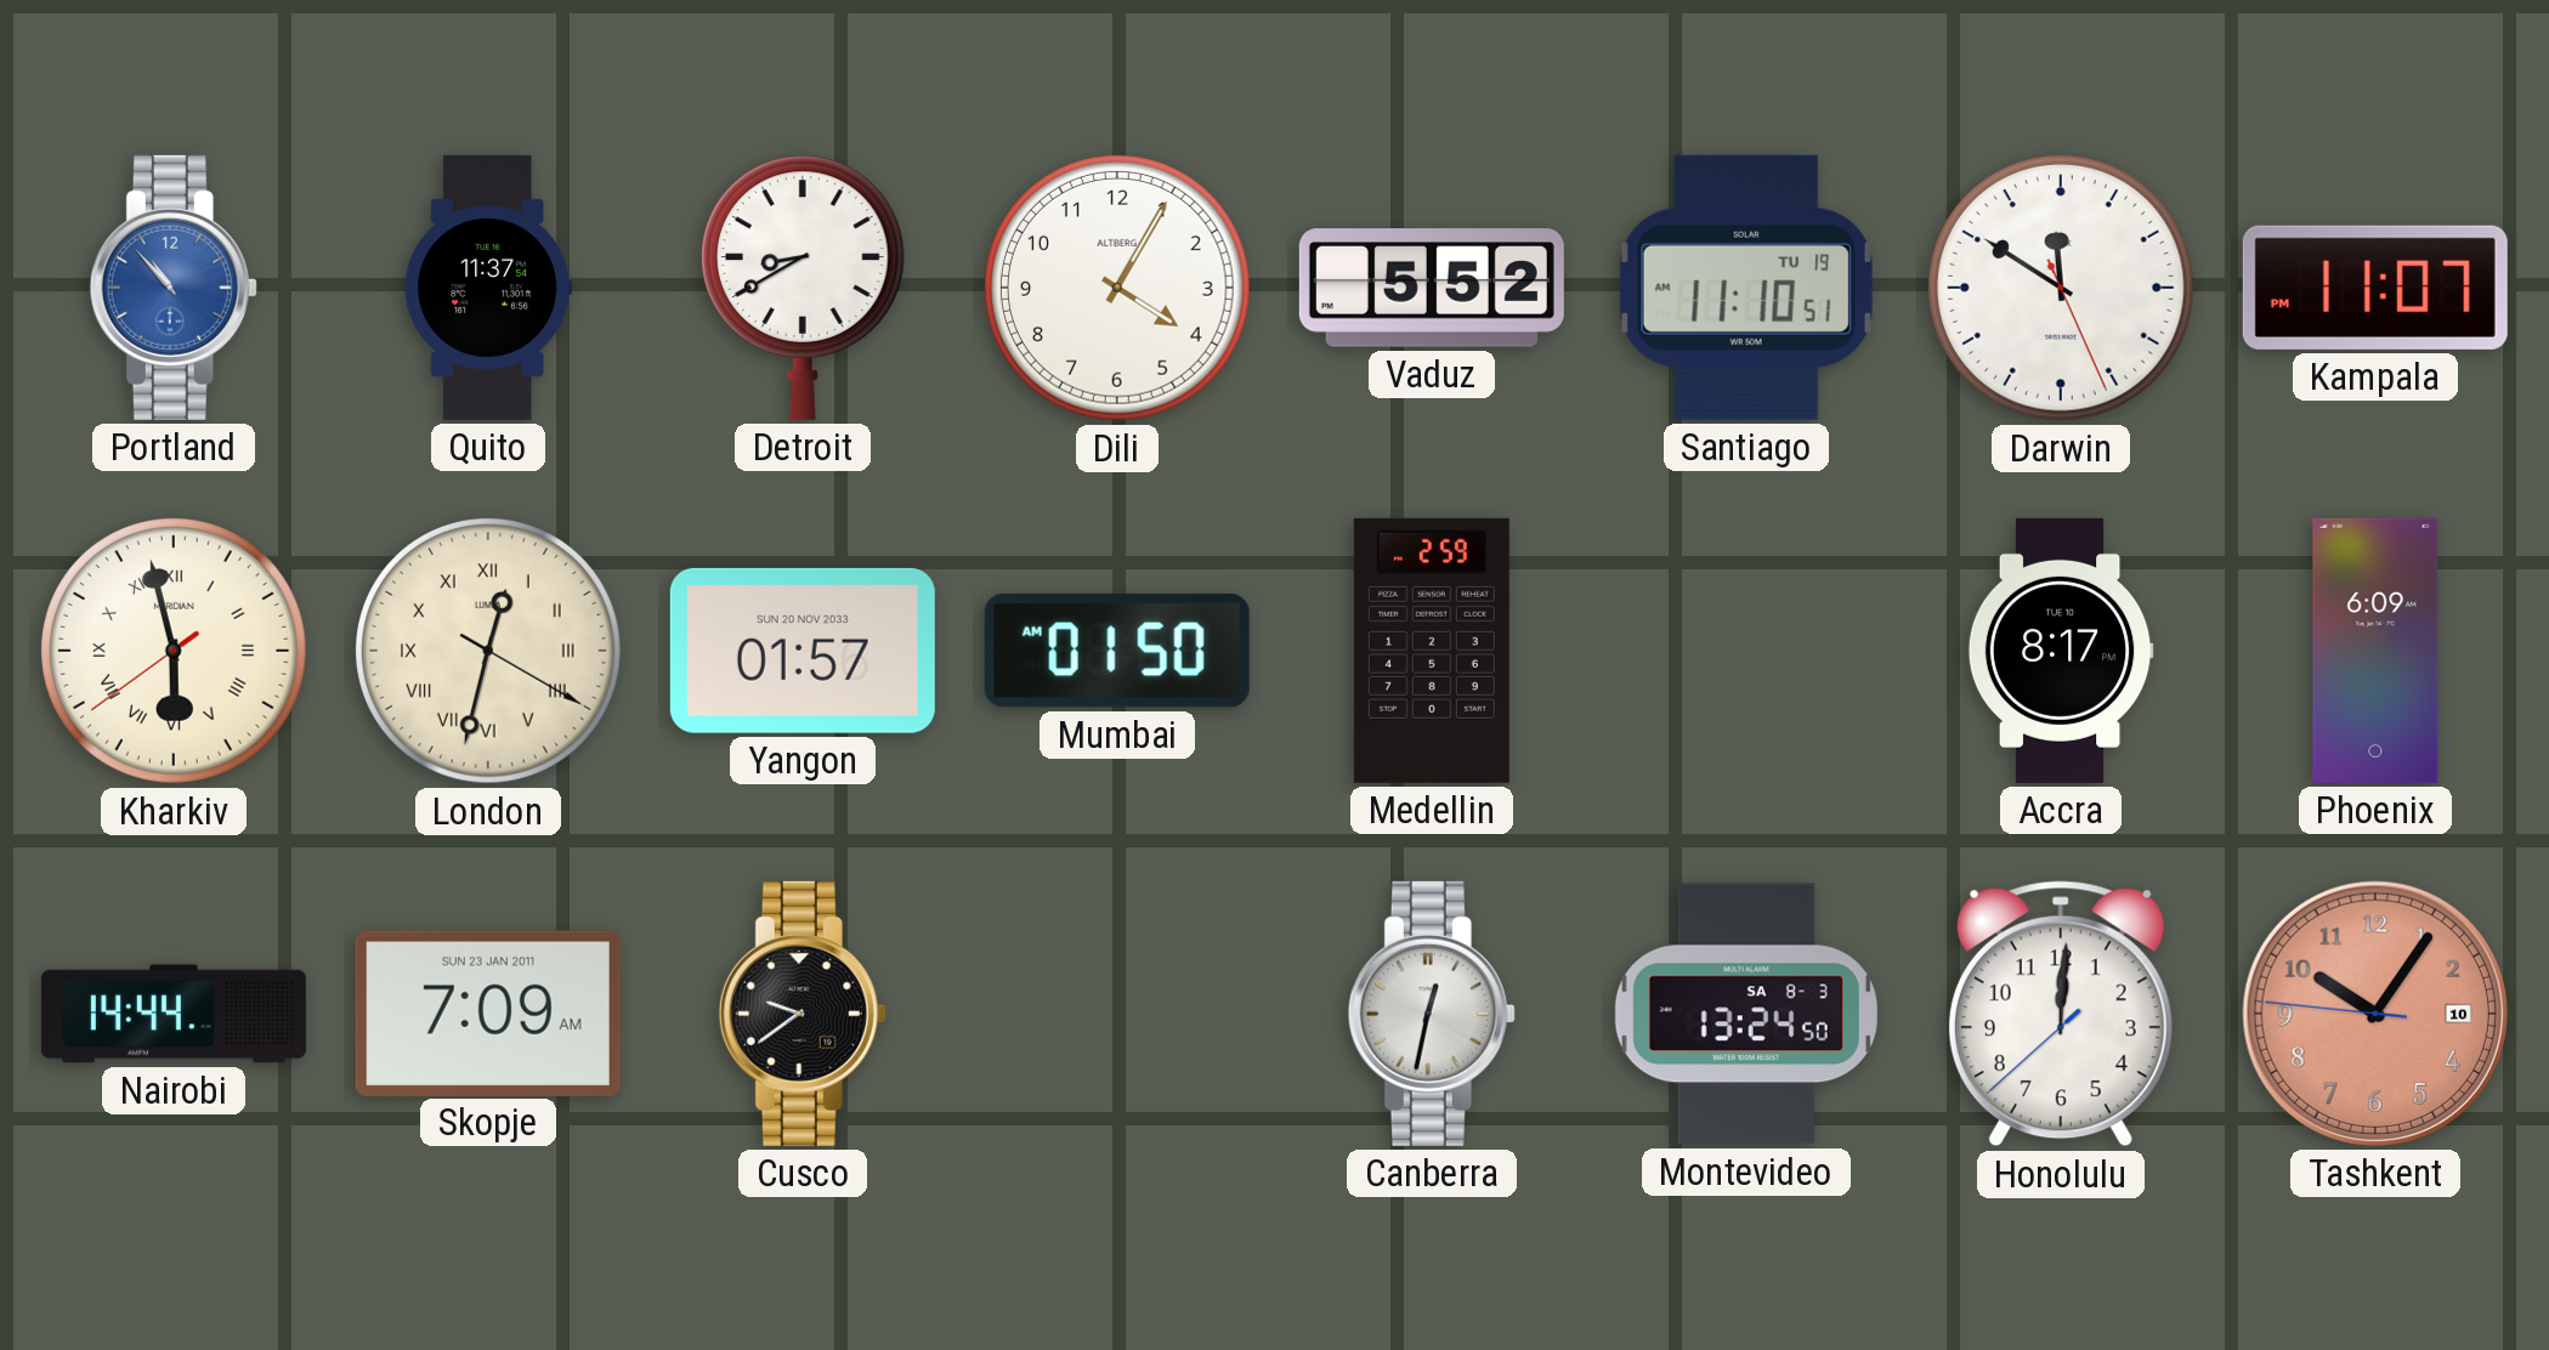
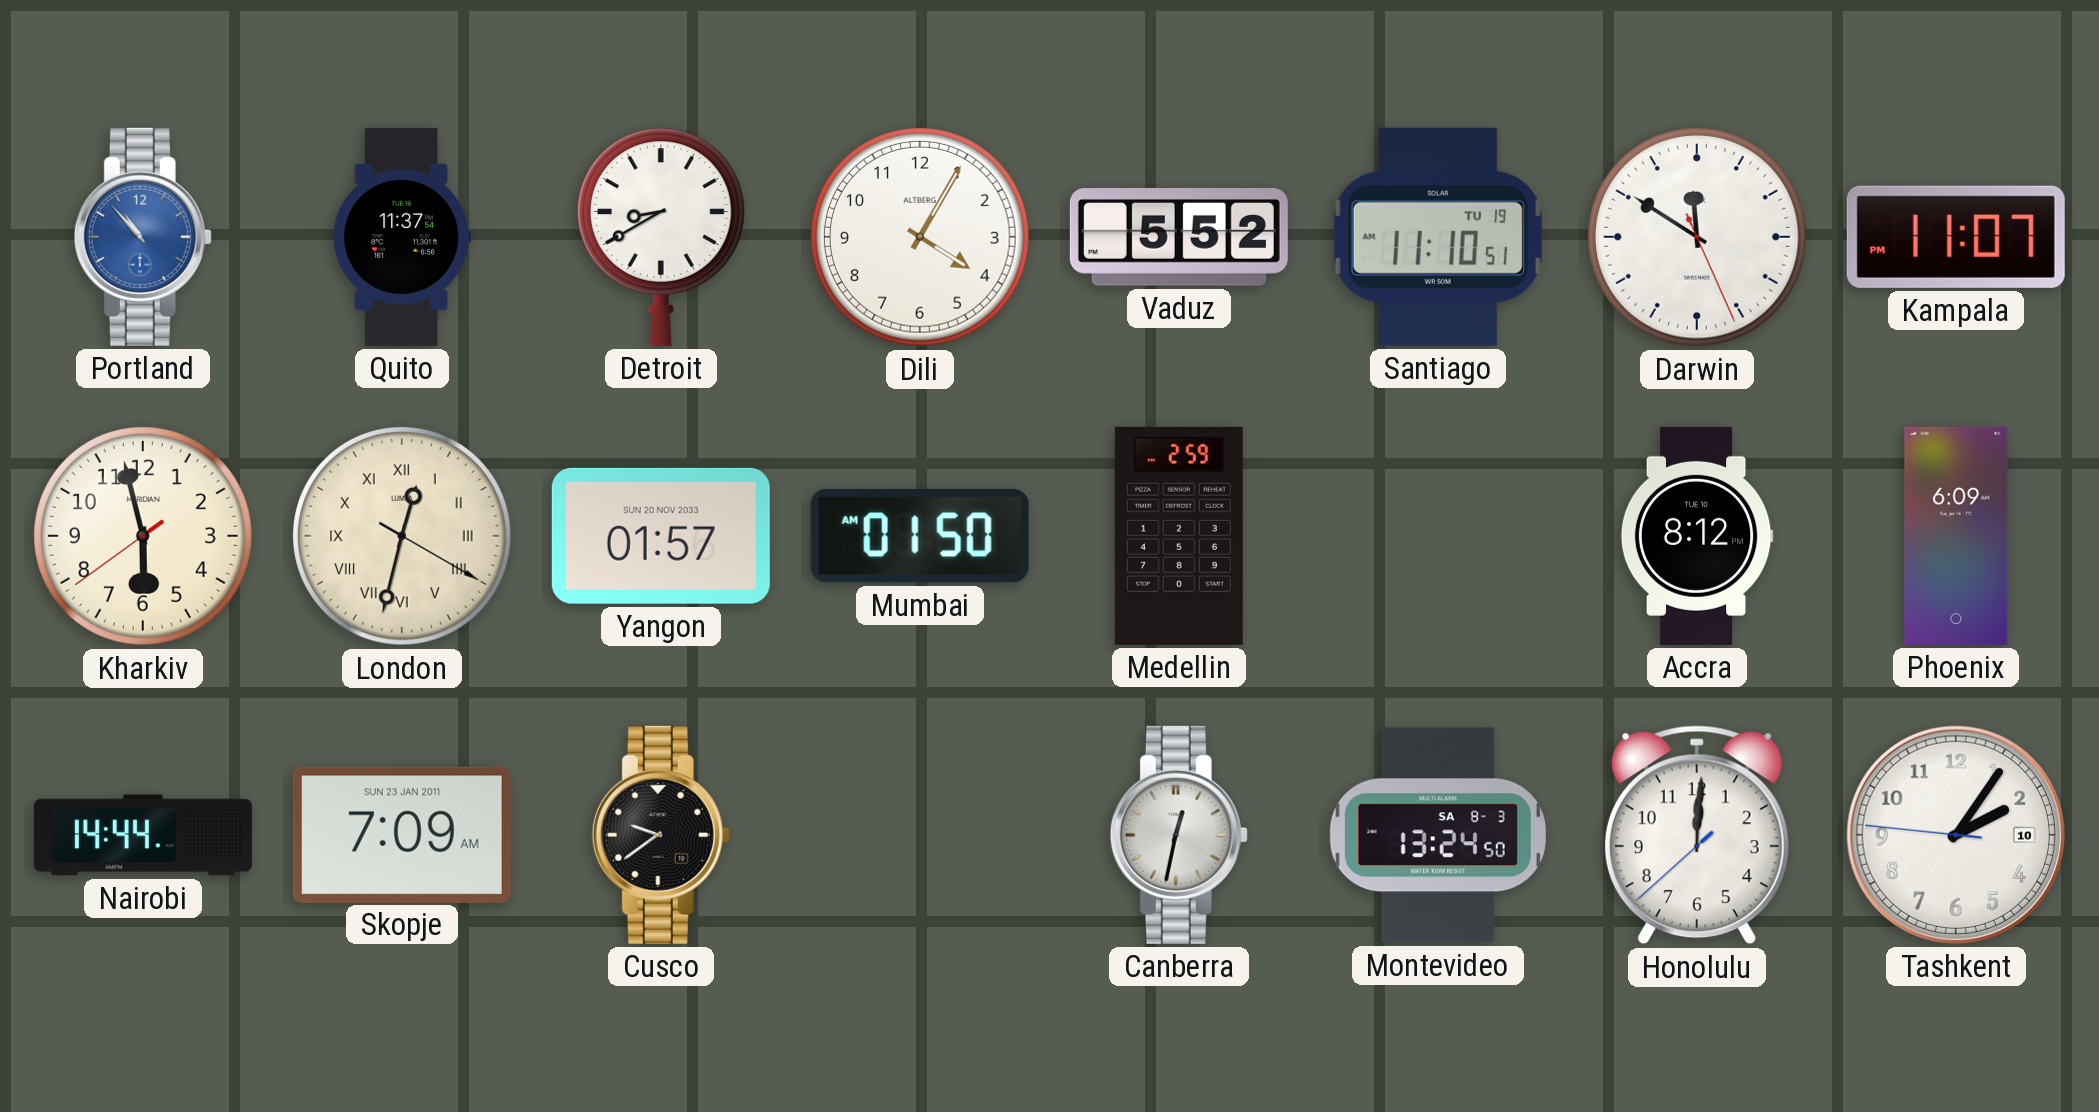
Kharkiv numerals: Roman -> Arabic (144, 537)
Accra: 8:17 -> 8:12 (1697, 536)
Tashkent: 10:05 -> 2:05 (1956, 835)
Tashkent dial: salmon -> white (1956, 835)
